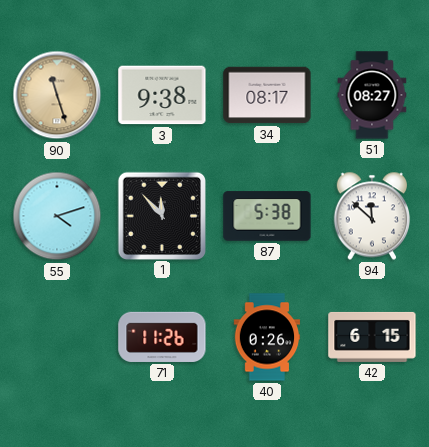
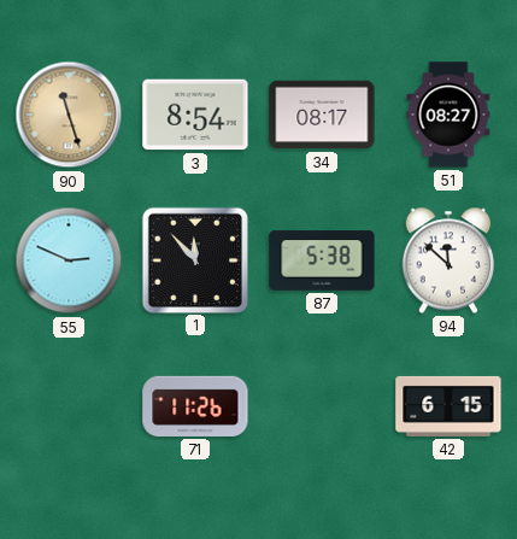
3: 9:38 -> 8:54 (195, 115)
55: 4:12 -> 2:49 (69, 260)
40: 0:26 -> none (267, 337)
